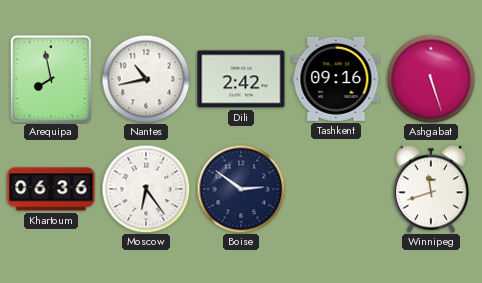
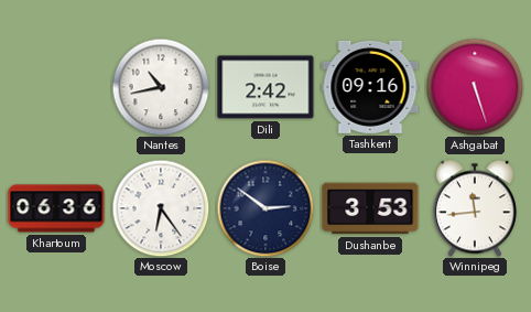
Arequipa: 7:58 -> none (51, 79)
Dushanbe: none -> 3:53 (370, 208)
Winnipeg: 11:42 -> 11:44 (475, 208)
